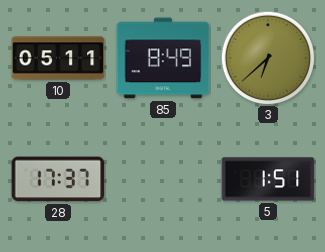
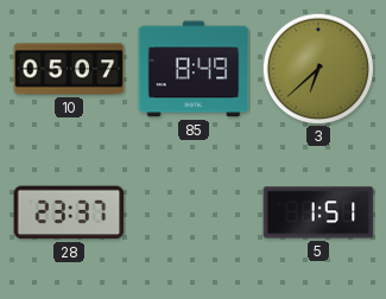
10: 05:11 -> 05:07 (69, 69)
28: 17:37 -> 23:37 (69, 212)
